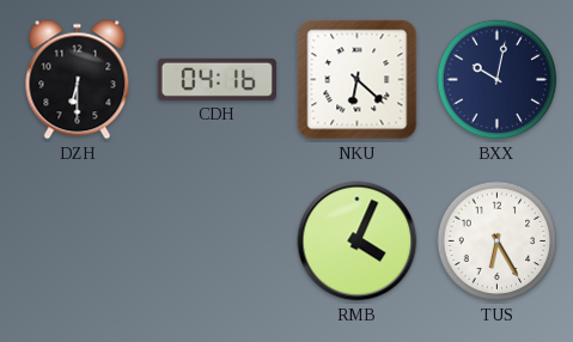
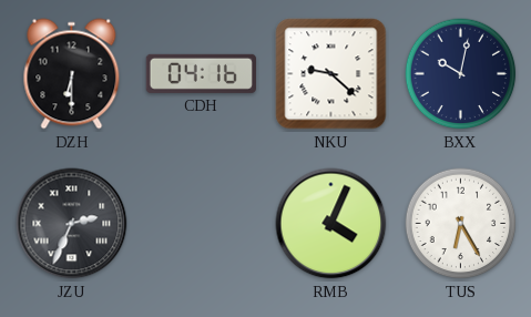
NKU: 6:22 -> 9:22 (331, 74)
JZU: none -> 2:34 (72, 224)
